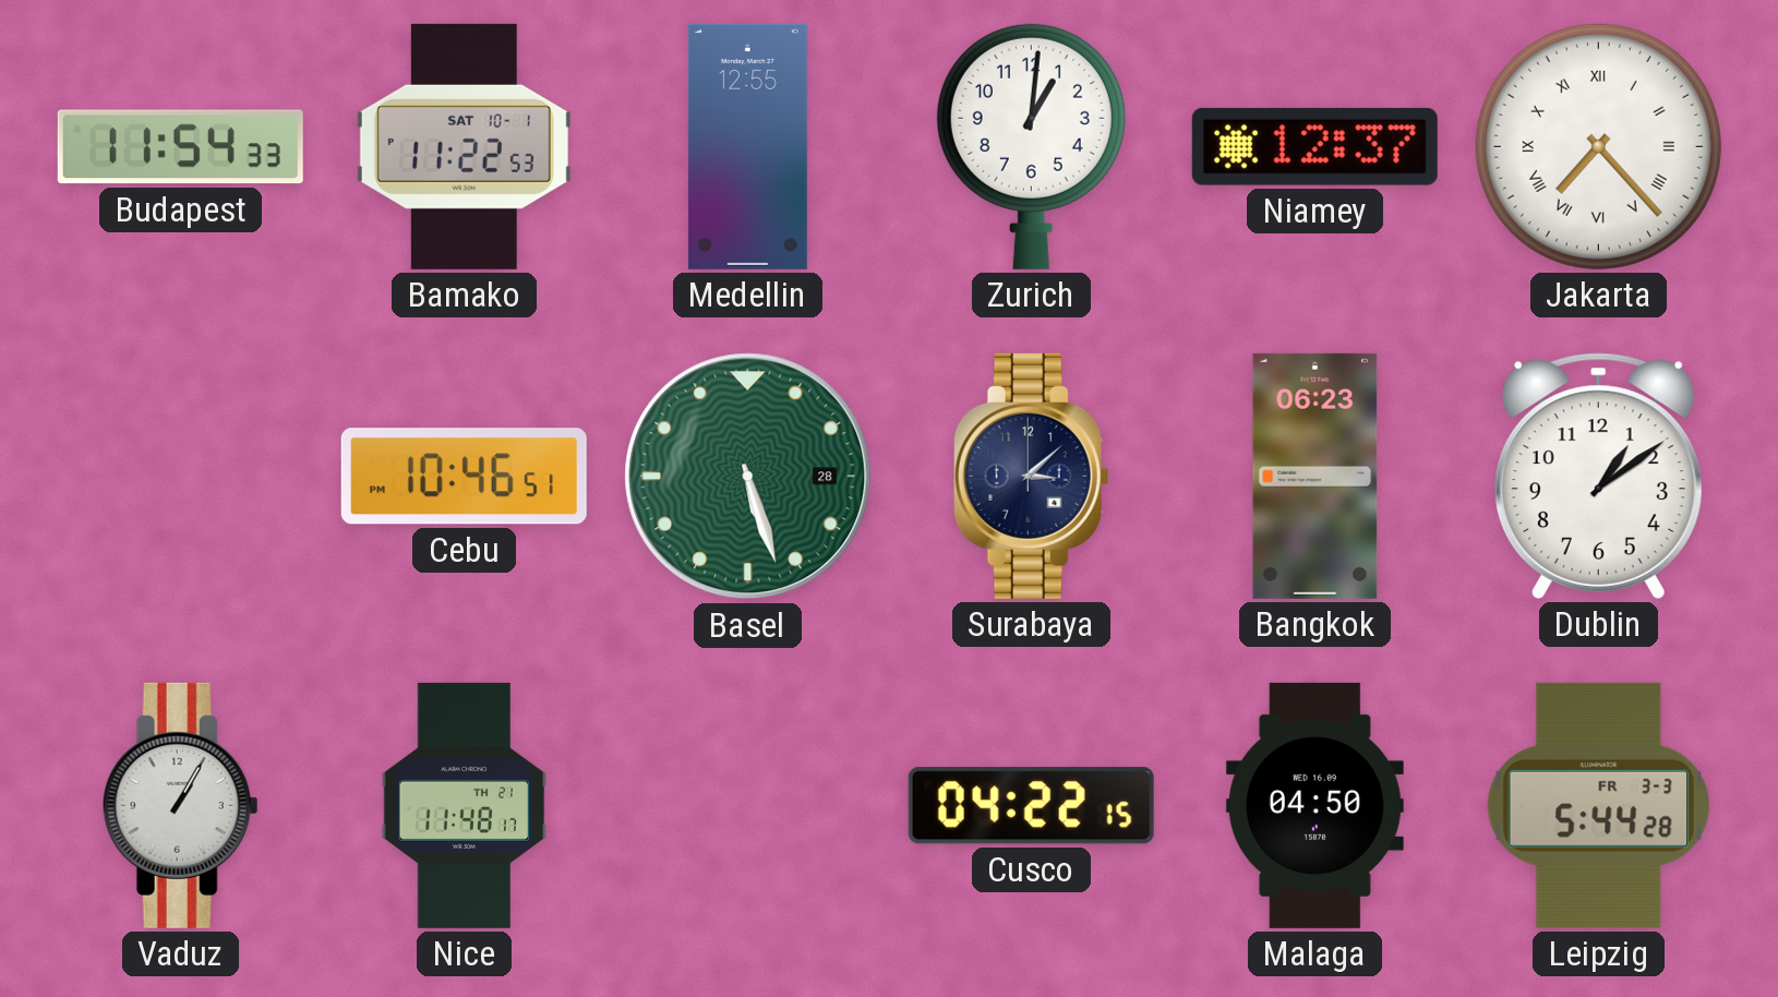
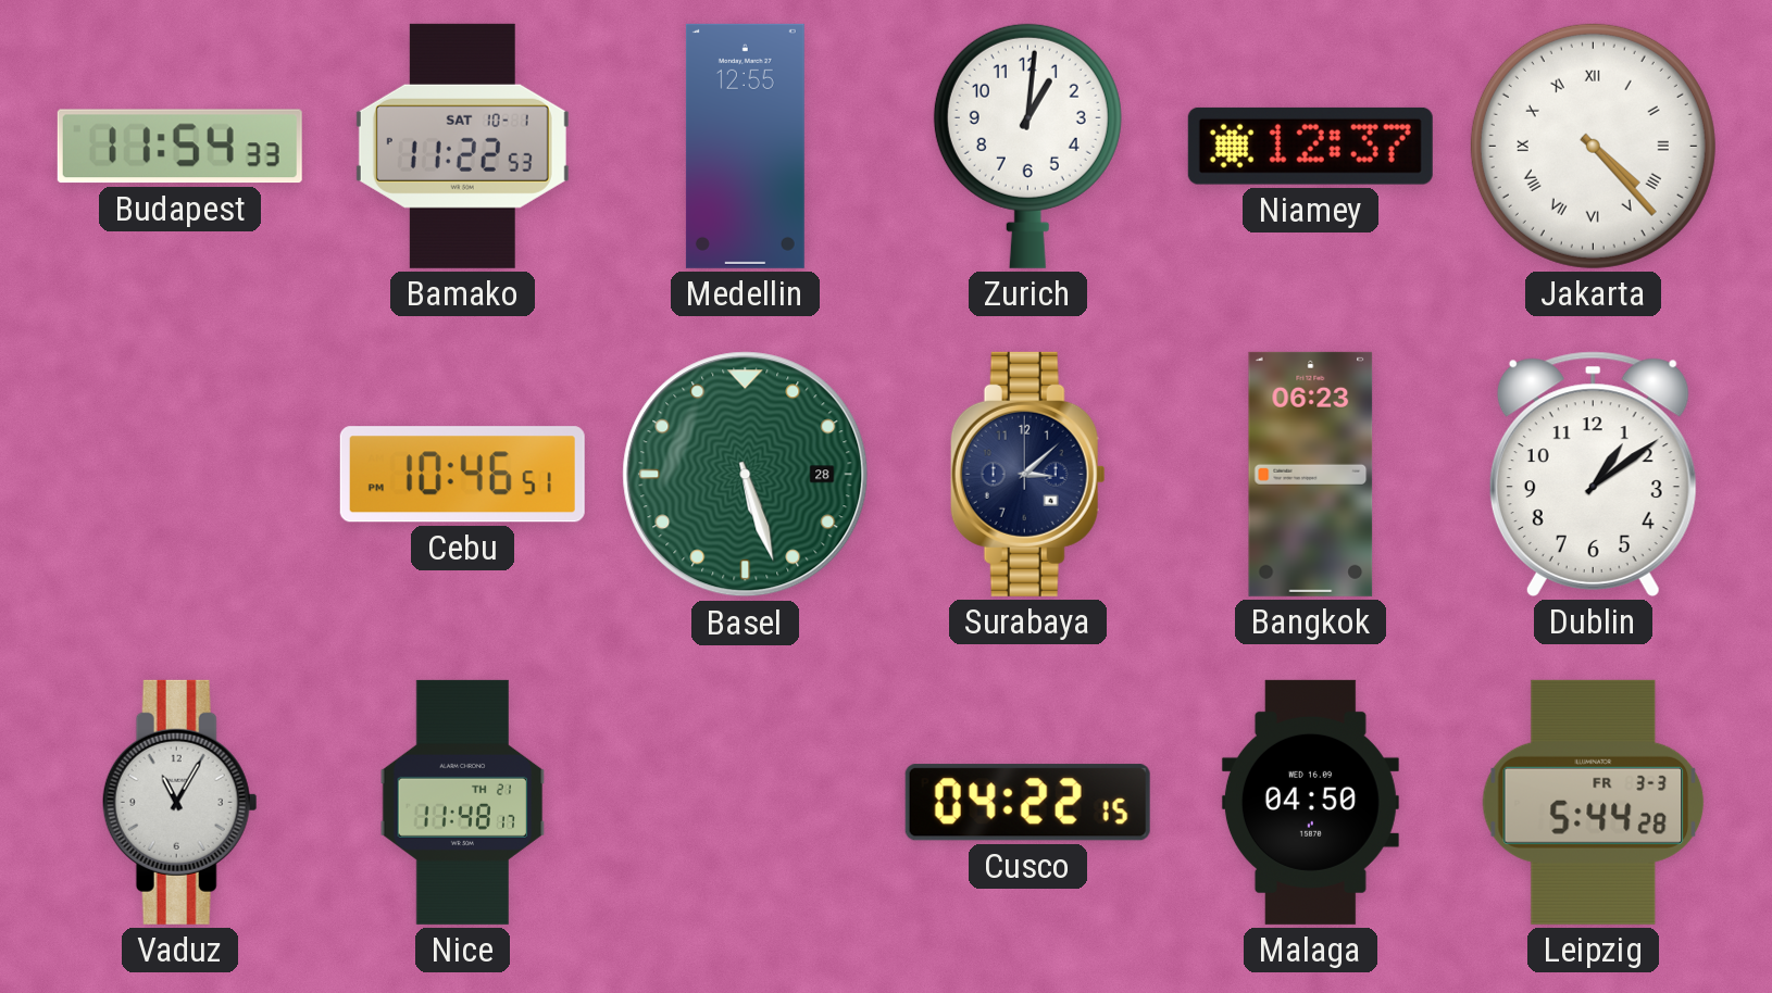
Jakarta: 7:23 -> 4:23 (1593, 146)
Vaduz: 1:05 -> 11:05 (179, 802)
